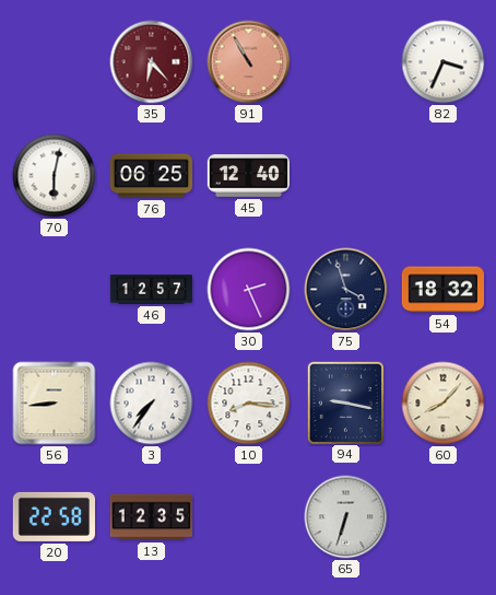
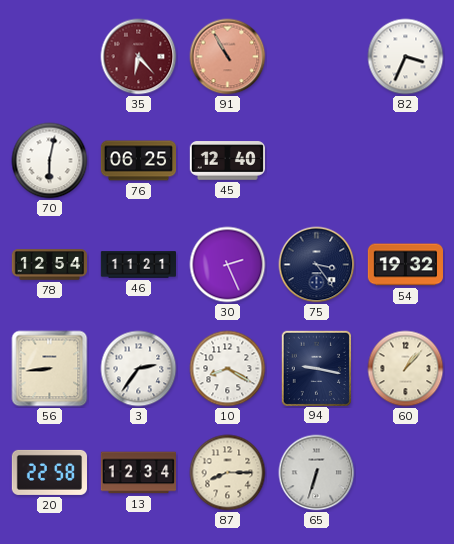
78: none -> 12:54 (49, 265)
46: 12:57 -> 11:21 (138, 265)
75: 3:57 -> 3:24 (317, 265)
54: 18:32 -> 19:32 (405, 265)
3: 7:36 -> 2:36 (139, 369)
10: 8:16 -> 8:20 (228, 369)
60: 8:07 -> 1:07 (406, 369)
13: 12:35 -> 12:34 (138, 473)
87: none -> 8:15 (228, 473)
